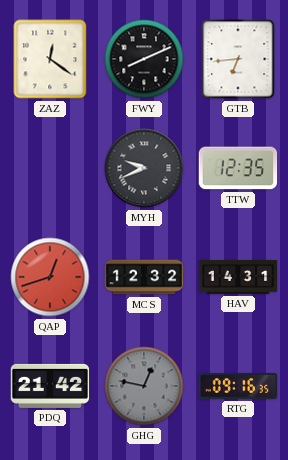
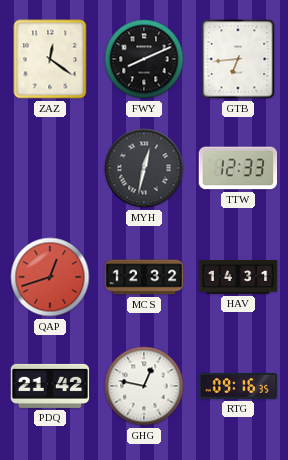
MYH: 9:41 -> 12:32 (144, 168)
TTW: 12:35 -> 12:33 (238, 168)
GHG dial: grey -> white (144, 386)
